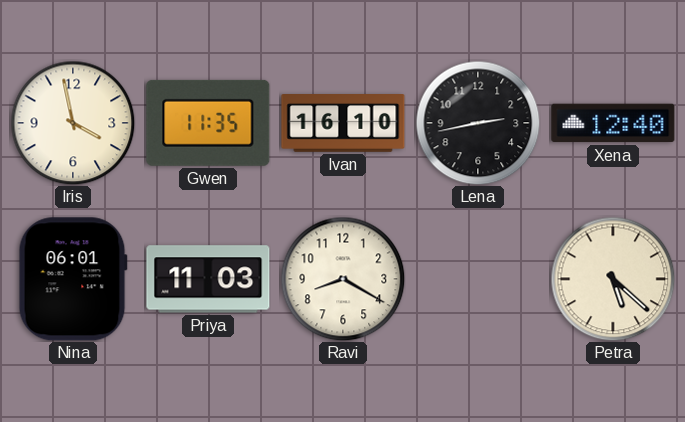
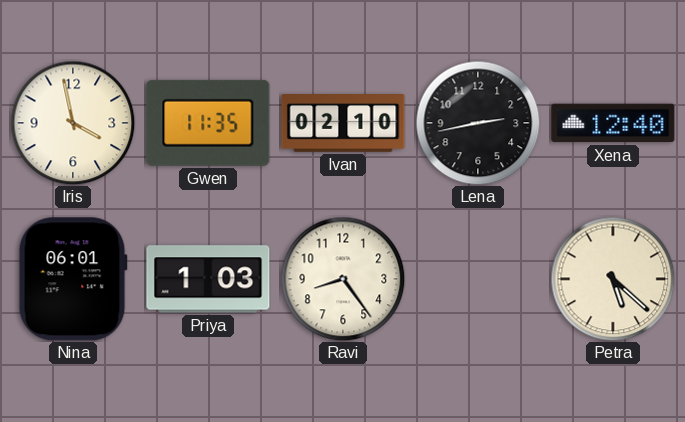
Ivan: 16:10 -> 02:10 (343, 124)
Priya: 11:03 -> 1:03 (208, 279)
Ravi: 8:20 -> 8:24 (343, 279)
